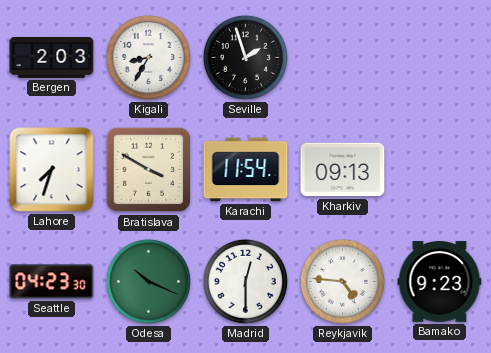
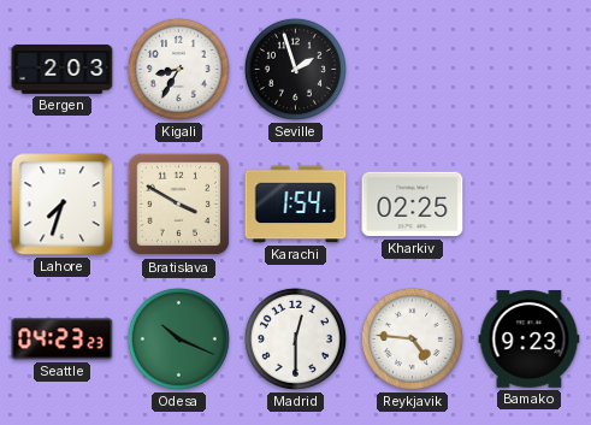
Karachi: 11:54 -> 1:54 (296, 205)
Kharkiv: 09:13 -> 02:25 (413, 205)
Seattle: 04:23:30 -> 04:23:23 (63, 340)
